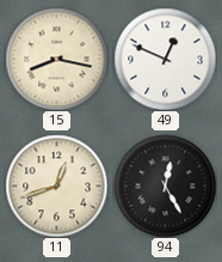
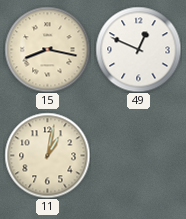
11: 12:42 -> 1:02 (47, 155)
94: 12:25 -> none (165, 185)
